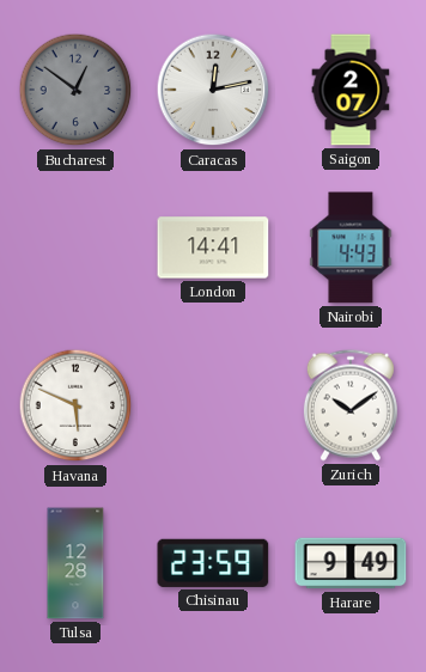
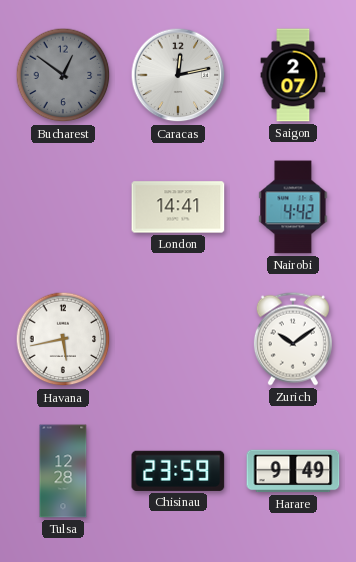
Nairobi: 4:43 -> 4:42 (293, 207)
Havana: 5:49 -> 5:43 (63, 339)
